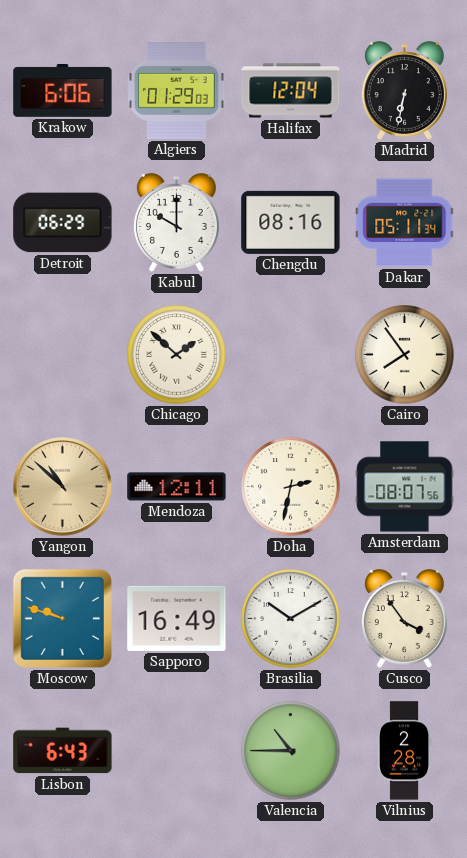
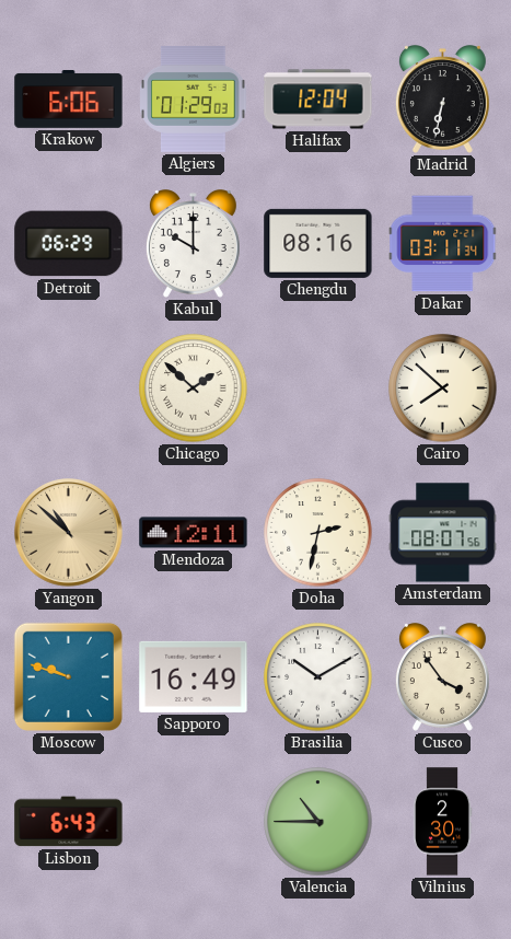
Dakar: 05:11 -> 03:11 (443, 244)
Cairo: 7:54 -> 7:52 (443, 389)
Vilnius: 2:28 -> 2:30 (442, 822)
